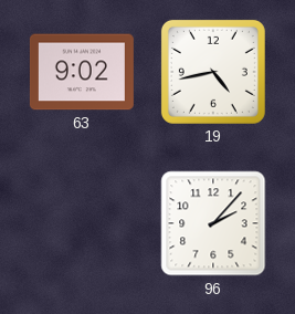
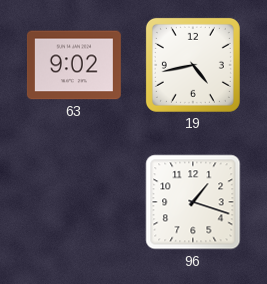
96: 2:07 -> 1:18 (193, 202)
